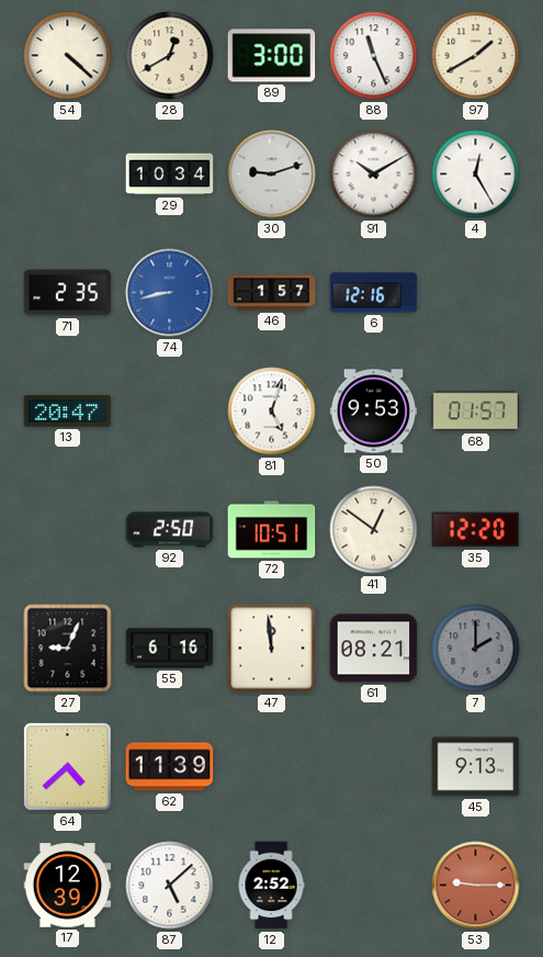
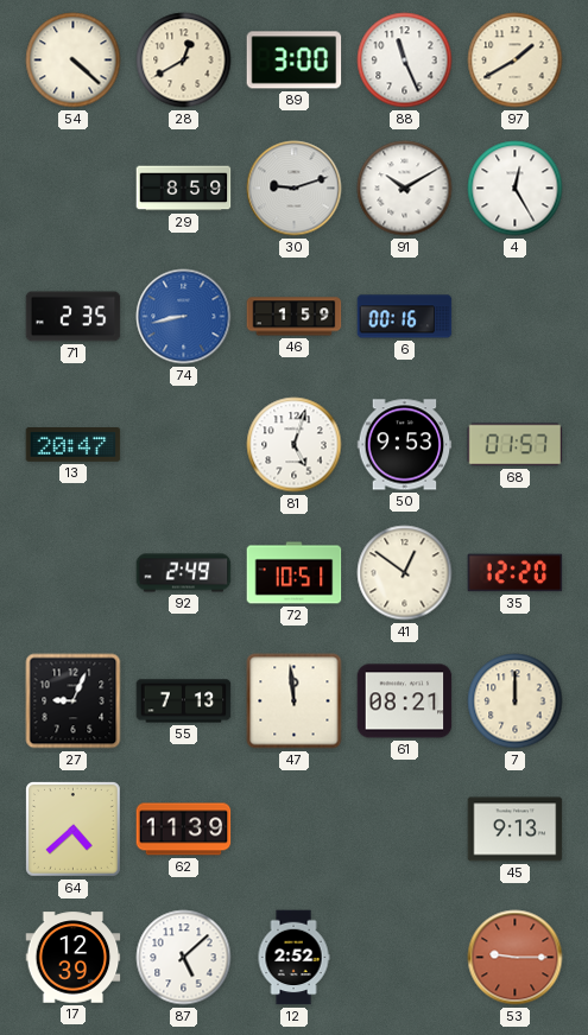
29: 10:34 -> 8:59 (184, 189)
46: 1:57 -> 1:59 (295, 317)
6: 12:16 -> 00:16 (405, 317)
92: 2:50 -> 2:49 (184, 573)
55: 6:16 -> 7:13 (184, 701)
7: 2:00 -> 12:00 (516, 701)
7 dial: grey -> cream (516, 701)
